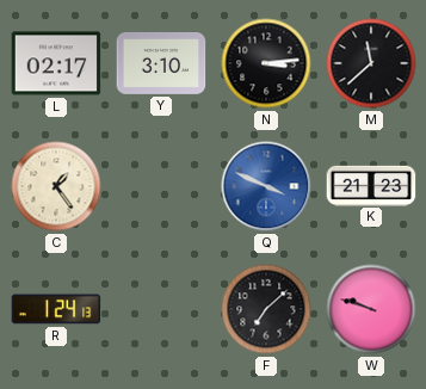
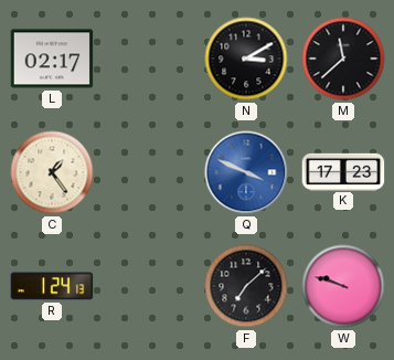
Y: 3:10 -> none (161, 64)
N: 3:14 -> 3:10 (246, 59)
K: 21:23 -> 17:23 (343, 171)
